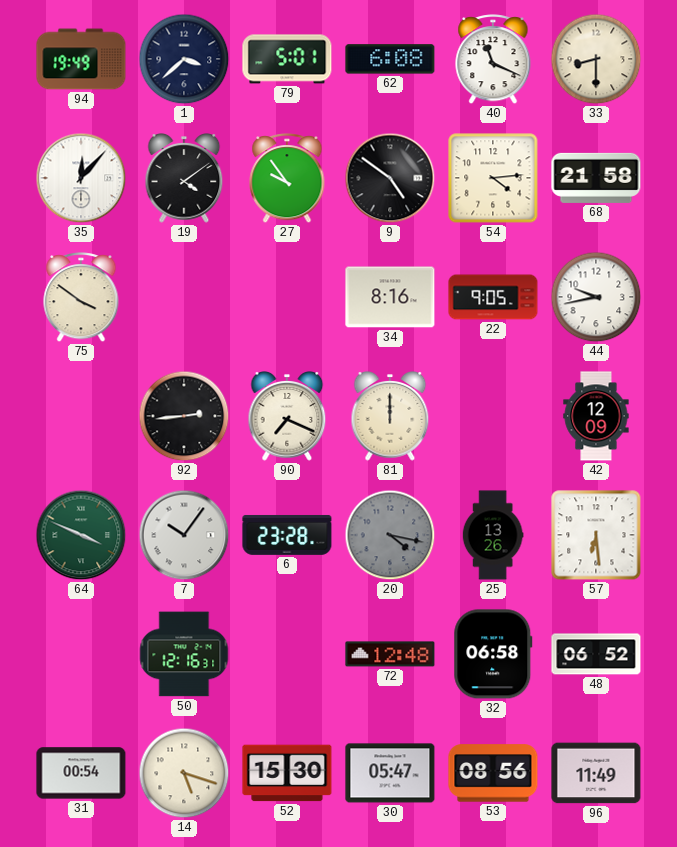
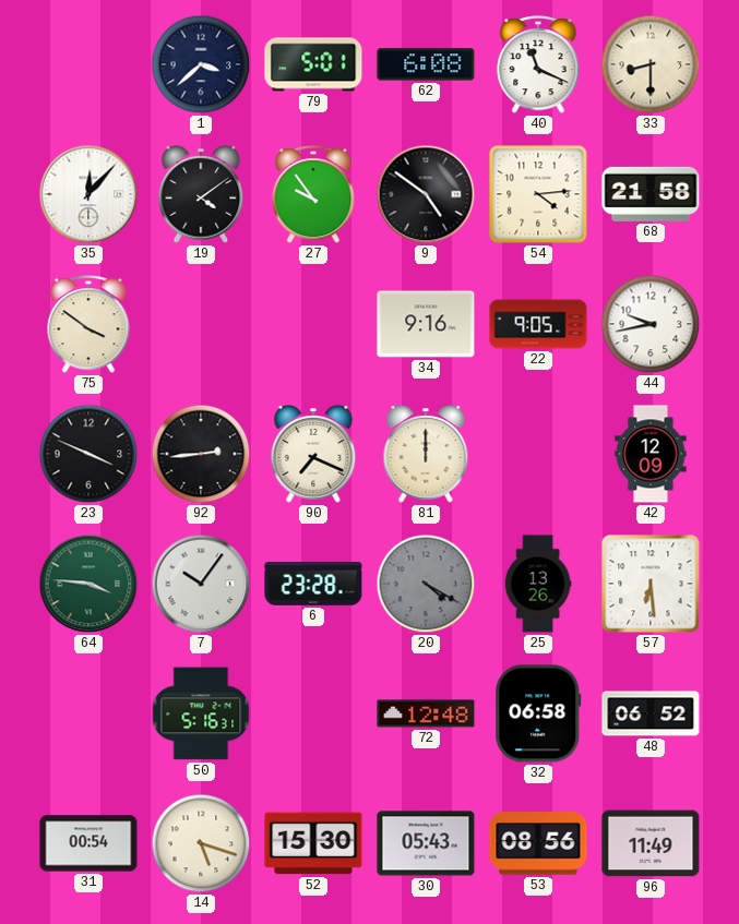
94: 19:49 -> none (81, 59)
34: 8:16 -> 9:16 (426, 324)
23: none -> 3:49 (88, 454)
64: 3:49 -> 3:46 (88, 584)
20: 4:17 -> 4:20 (426, 584)
50: 12:16 -> 5:16 (201, 713)
30: 05:47 -> 05:43 (426, 843)
